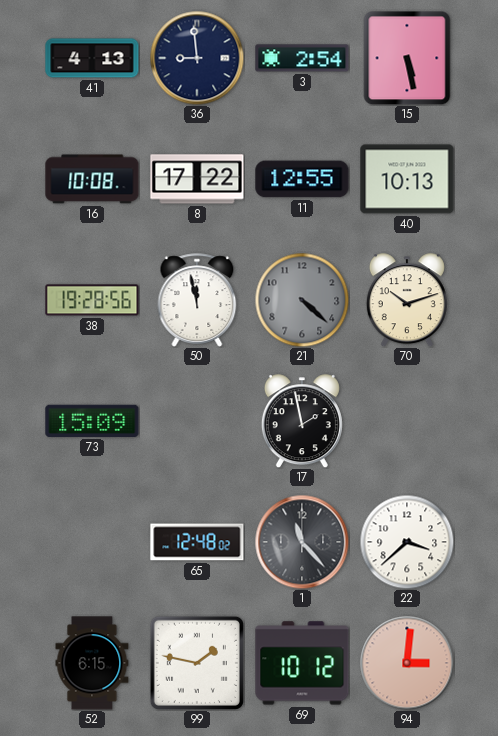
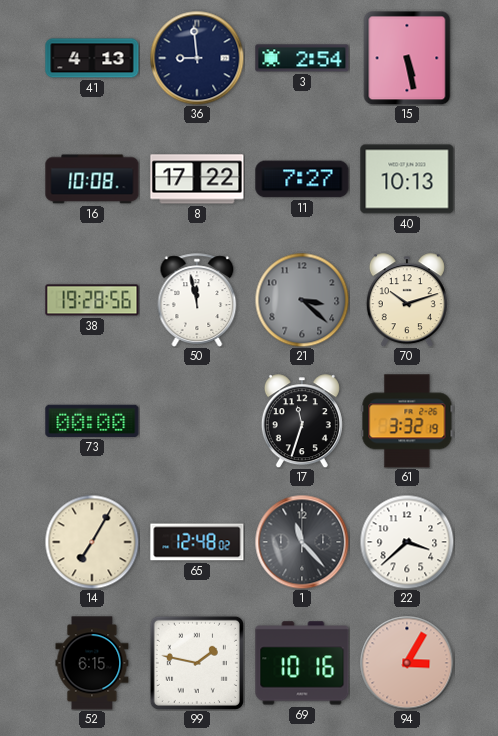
11: 12:55 -> 7:27 (302, 179)
21: 4:22 -> 3:22 (302, 300)
73: 15:09 -> 00:00 (92, 421)
17: 1:58 -> 11:33 (302, 421)
61: none -> 3:32 (407, 421)
14: none -> 7:05 (92, 542)
69: 10:12 -> 10:16 (302, 663)
94: 3:01 -> 3:05 (407, 663)
